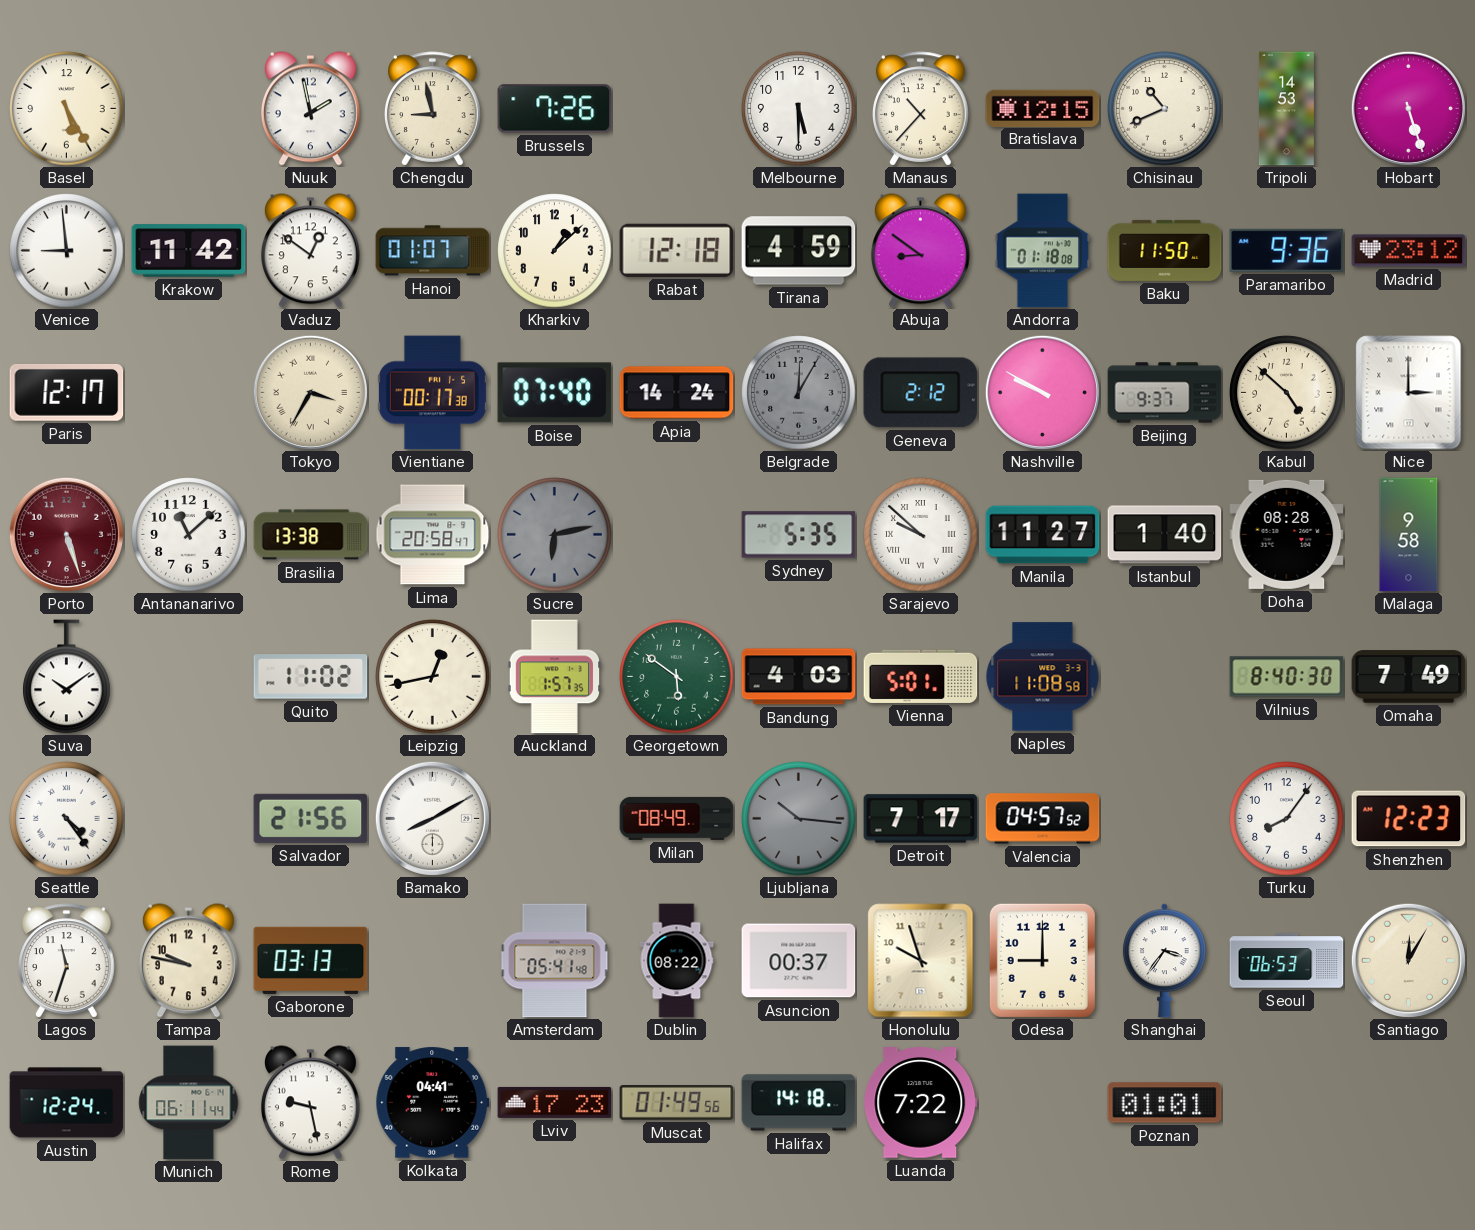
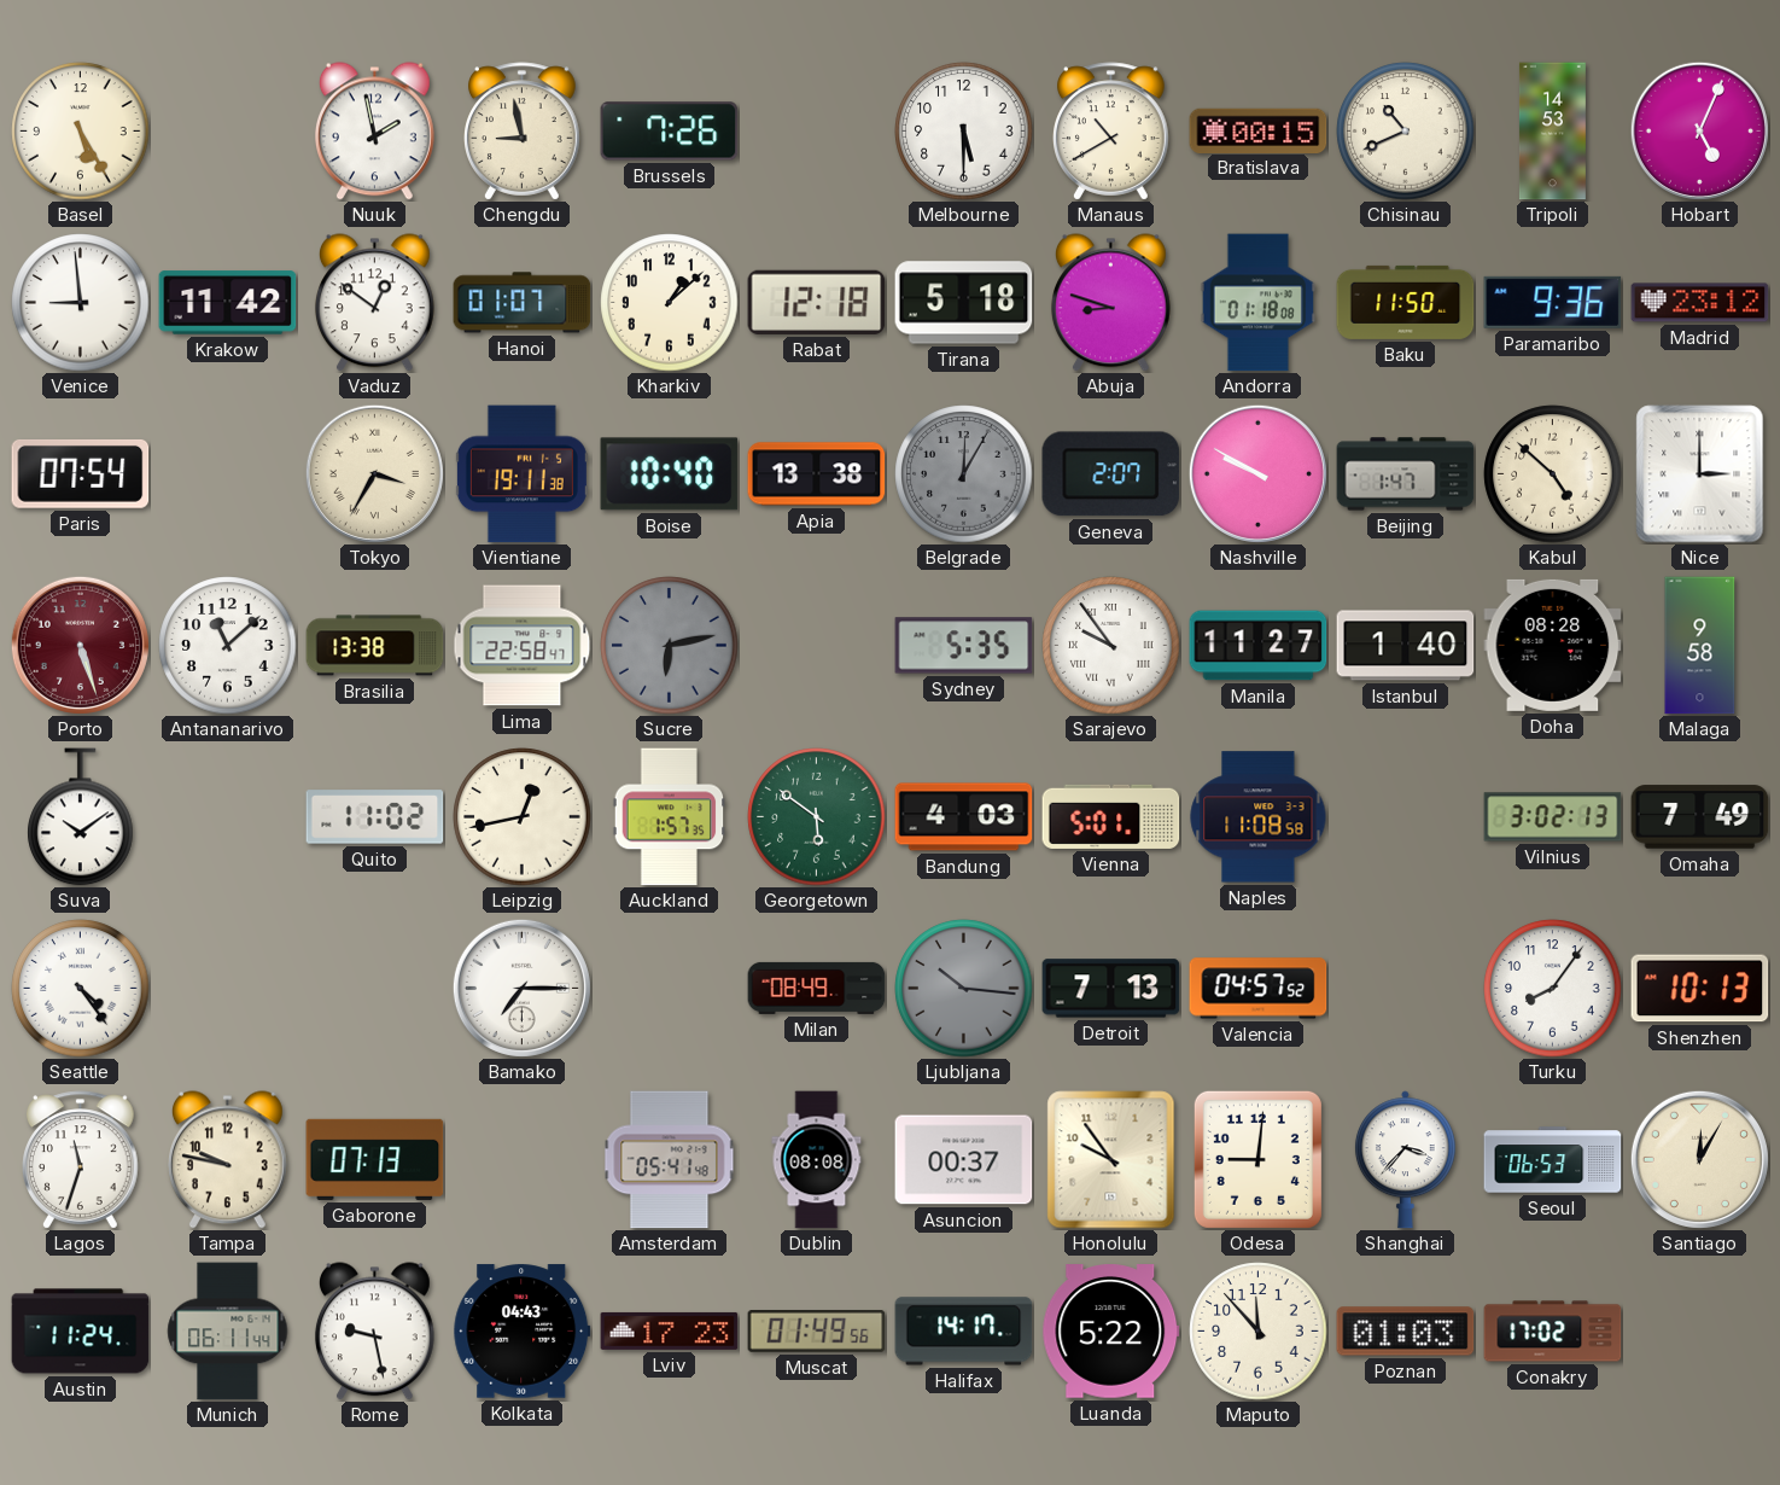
Manaus: 10:37 -> 10:40 (1111, 132)
Bratislava: 12:15 -> 00:15 (1259, 130)
Hobart: 5:27 -> 5:04 (1699, 130)
Tirana: 4:59 -> 5:18 (964, 303)
Abuja: 8:51 -> 8:48 (1110, 303)
Paris: 12:17 -> 07:54 (81, 473)
Vientiane: 00:17 -> 19:11 (521, 474)
Boise: 07:40 -> 10:40 (670, 474)
Apia: 14:24 -> 13:38 (817, 474)
Geneva: 2:12 -> 2:07 (1111, 474)
Beijing: 9:37 -> 1:47 (1406, 474)
Lima: 20:58 -> 22:58 (523, 646)
Sarajevo: 9:52 -> 9:54 (1111, 646)
Vilnius: 8:40 -> 3:02 (1553, 817)
Salvador: 21:56 -> none (311, 818)
Bamako: 8:10 -> 7:15 (521, 988)
Detroit: 7:17 -> 7:13 (1111, 989)
Shenzhen: 12:23 -> 10:13 (1700, 989)
Gaborone: 03:13 -> 07:13 (375, 1159)
Dublin: 08:22 -> 08:08 (817, 1160)
Honolulu: 9:57 -> 9:54 (1111, 1160)
Odesa: 9:00 -> 9:01 (1257, 1159)
Shanghai: 3:36 -> 3:37 (1405, 1160)
Austin: 12:24 -> 11:24 (81, 1332)
Kolkata: 04:41 -> 04:43 (523, 1332)
Halifax: 14:18 -> 14:17 (964, 1332)
Luanda: 7:22 -> 5:22 (1111, 1332)
Maputo: none -> 11:53 (1259, 1332)
Poznan: 01:01 -> 01:03 (1406, 1332)
Conakry: none -> 17:02 (1553, 1332)
